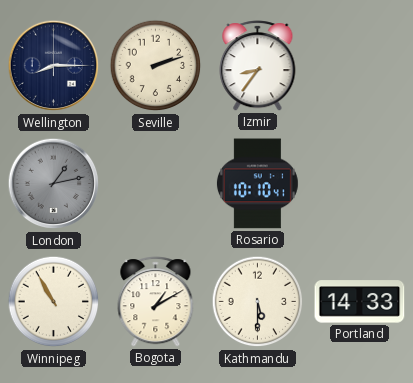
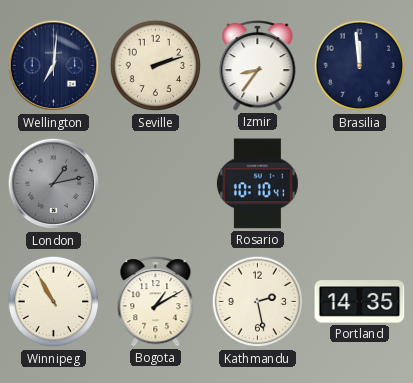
Wellington: 8:15 -> 7:01 (54, 66)
Brasilia: none -> 11:59 (360, 66)
Kathmandu: 5:30 -> 2:28 (258, 302)
Portland: 14:33 -> 14:35 (360, 302)
